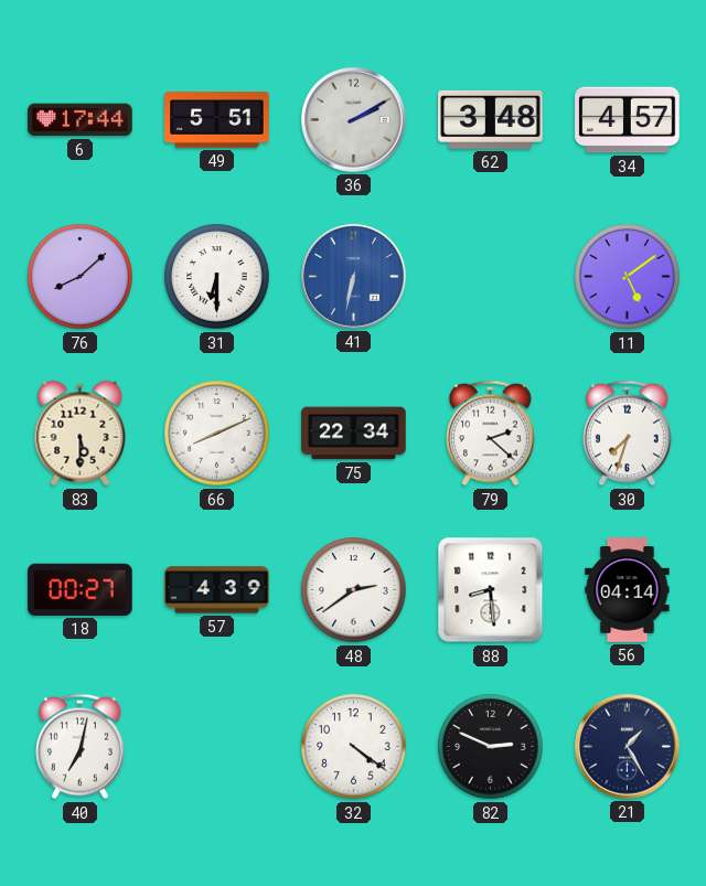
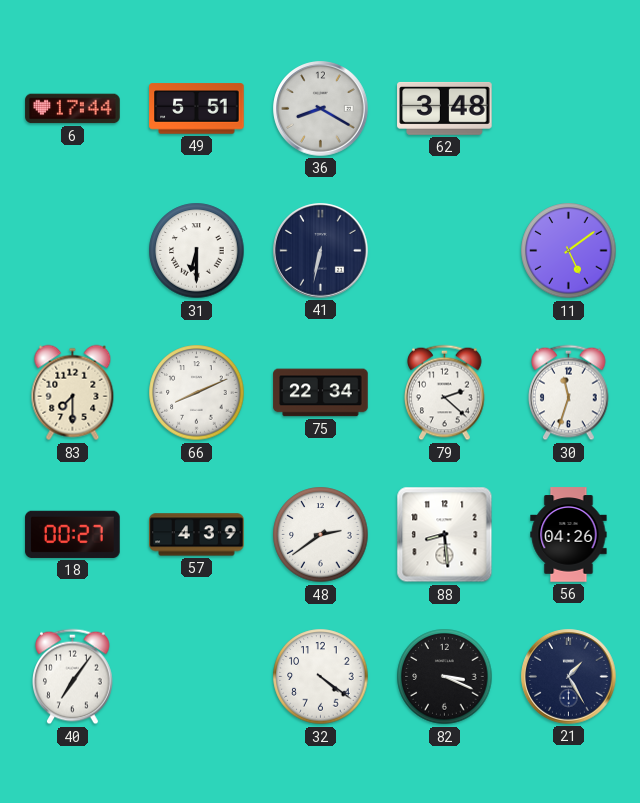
36: 2:10 -> 8:20 (321, 109)
34: 4:57 -> none (628, 120)
76: 8:08 -> none (81, 277)
41 dial: blue -> navy (321, 251)
83: 5:30 -> 7:30 (73, 393)
30: 7:33 -> 11:33 (569, 393)
56: 04:14 -> 04:26 (569, 535)
40: 7:02 -> 7:06 (73, 677)
82: 2:49 -> 3:19 (445, 677)
